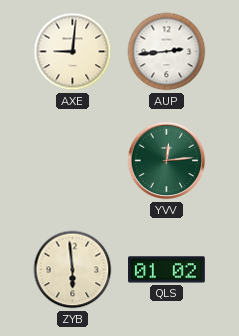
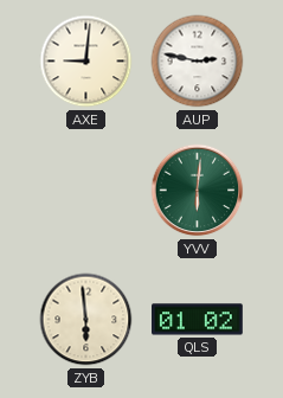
AUP: 2:44 -> 2:47 (198, 62)
YVV: 12:14 -> 6:01 (198, 191)
